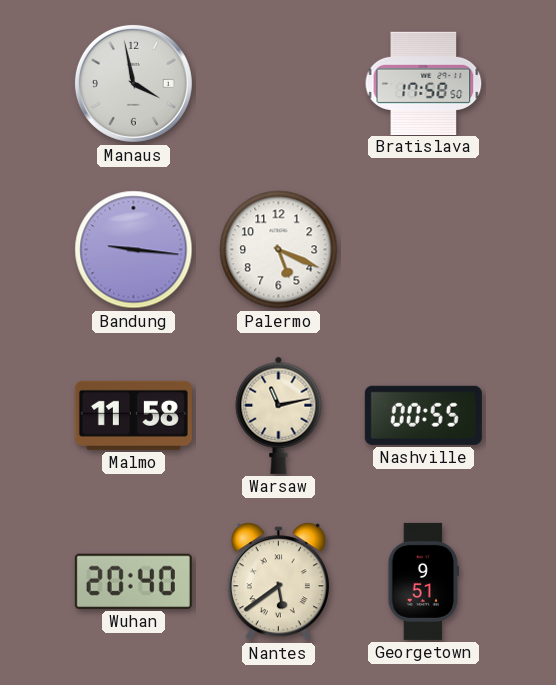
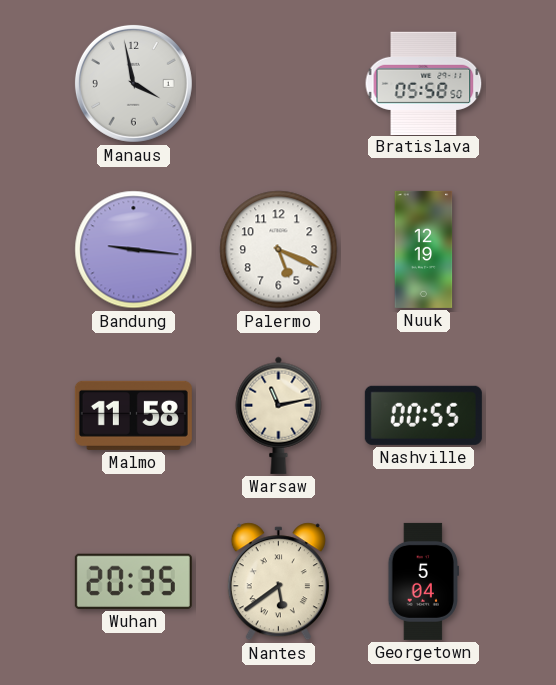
Bratislava: 17:58 -> 05:58 (424, 83)
Nuuk: none -> 12:19 (424, 249)
Wuhan: 20:40 -> 20:35 (133, 581)
Georgetown: 9:51 -> 5:04 (423, 581)
